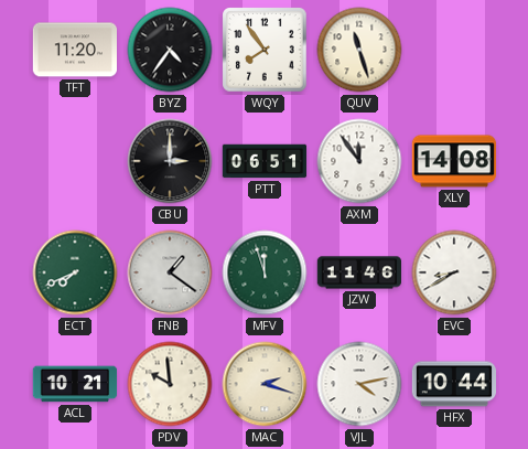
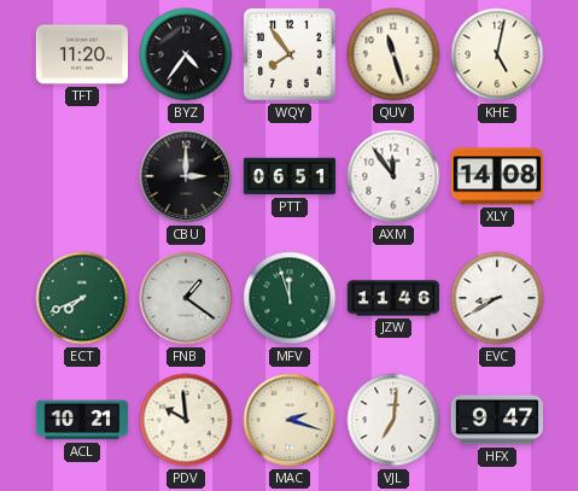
KHE: none -> 5:02 (497, 54)
VJL: 4:13 -> 7:01 (393, 420)
HFX: 10:44 -> 9:47 (497, 420)
